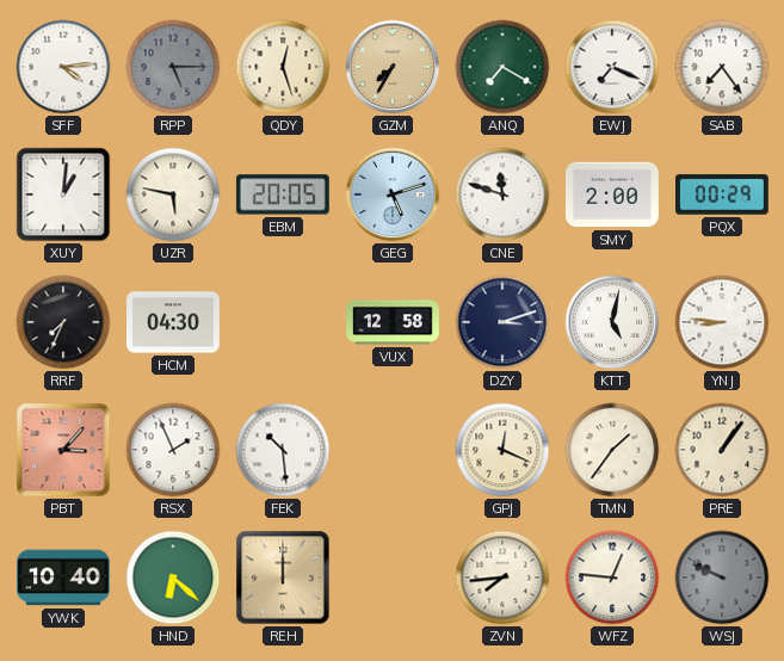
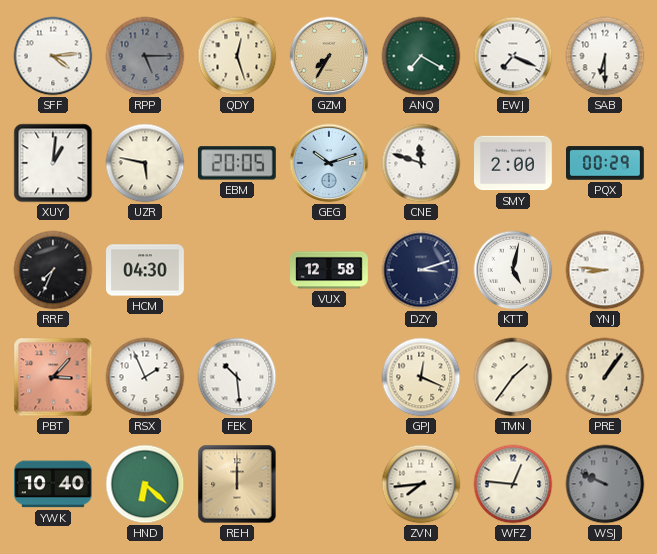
SAB: 7:24 -> 6:30 (605, 56)
GEG: 5:12 -> 10:12 (329, 163)
